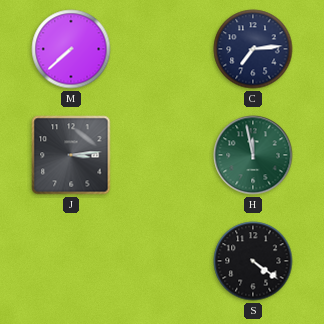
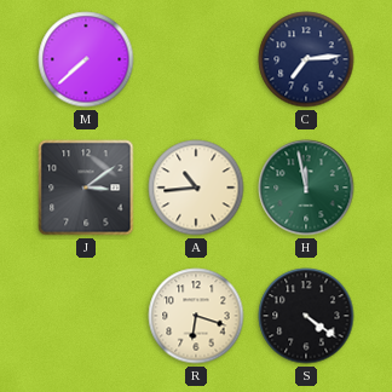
J: 3:14 -> 3:09 (86, 188)
A: none -> 10:44 (196, 188)
R: none -> 6:18 (196, 316)
